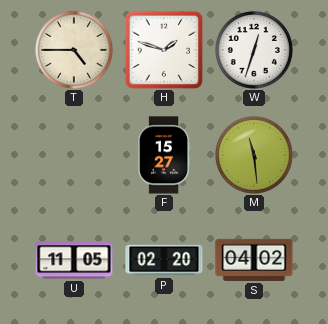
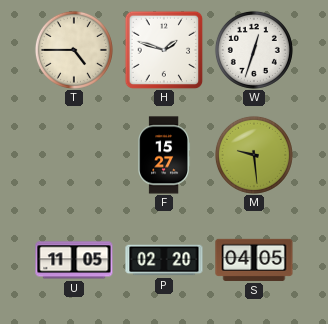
M: 11:29 -> 9:29 (254, 155)
S: 04:02 -> 04:05 (254, 260)
